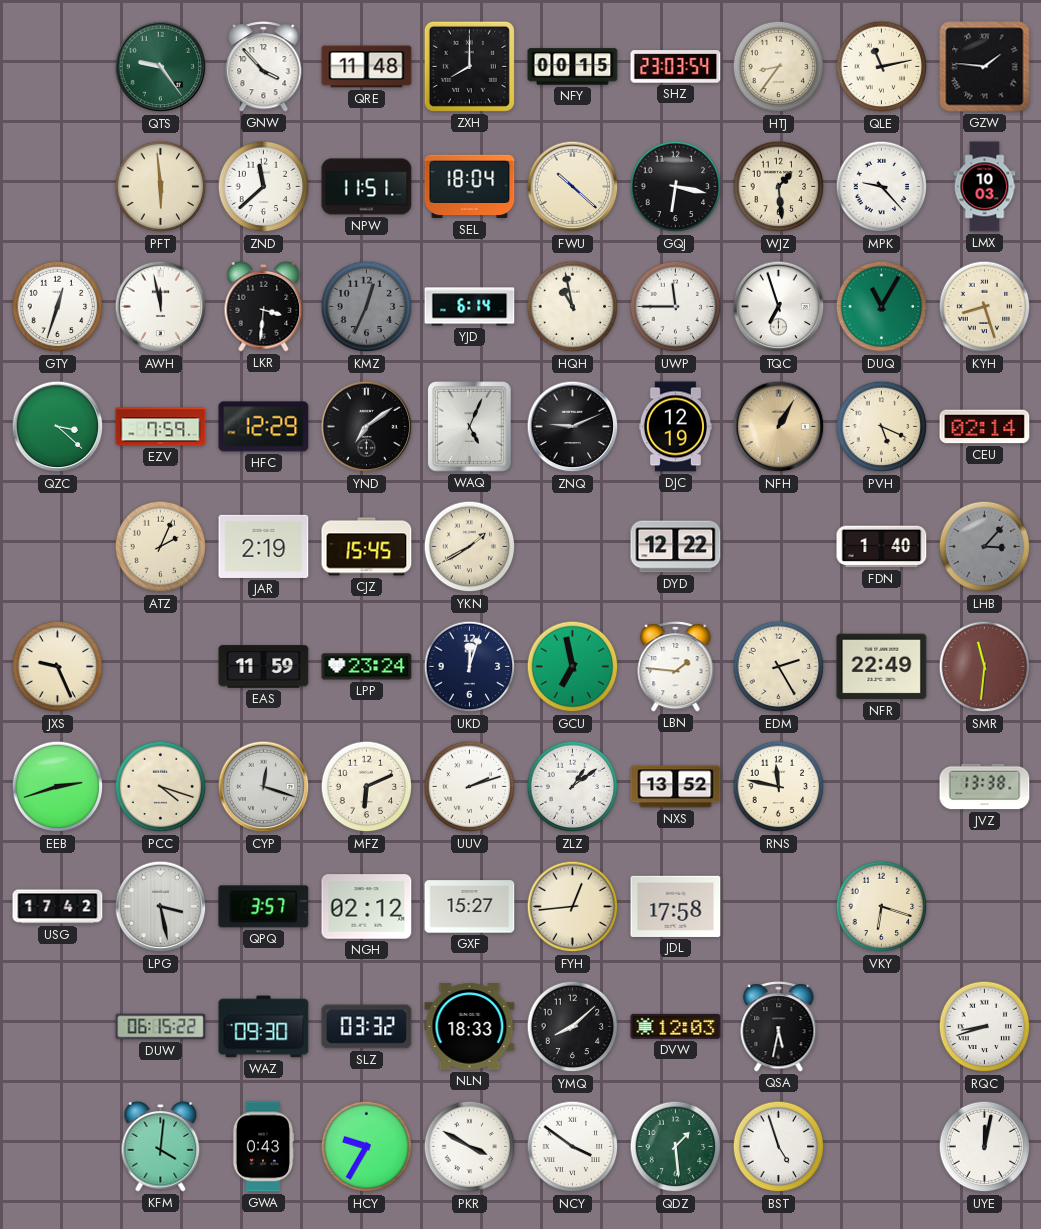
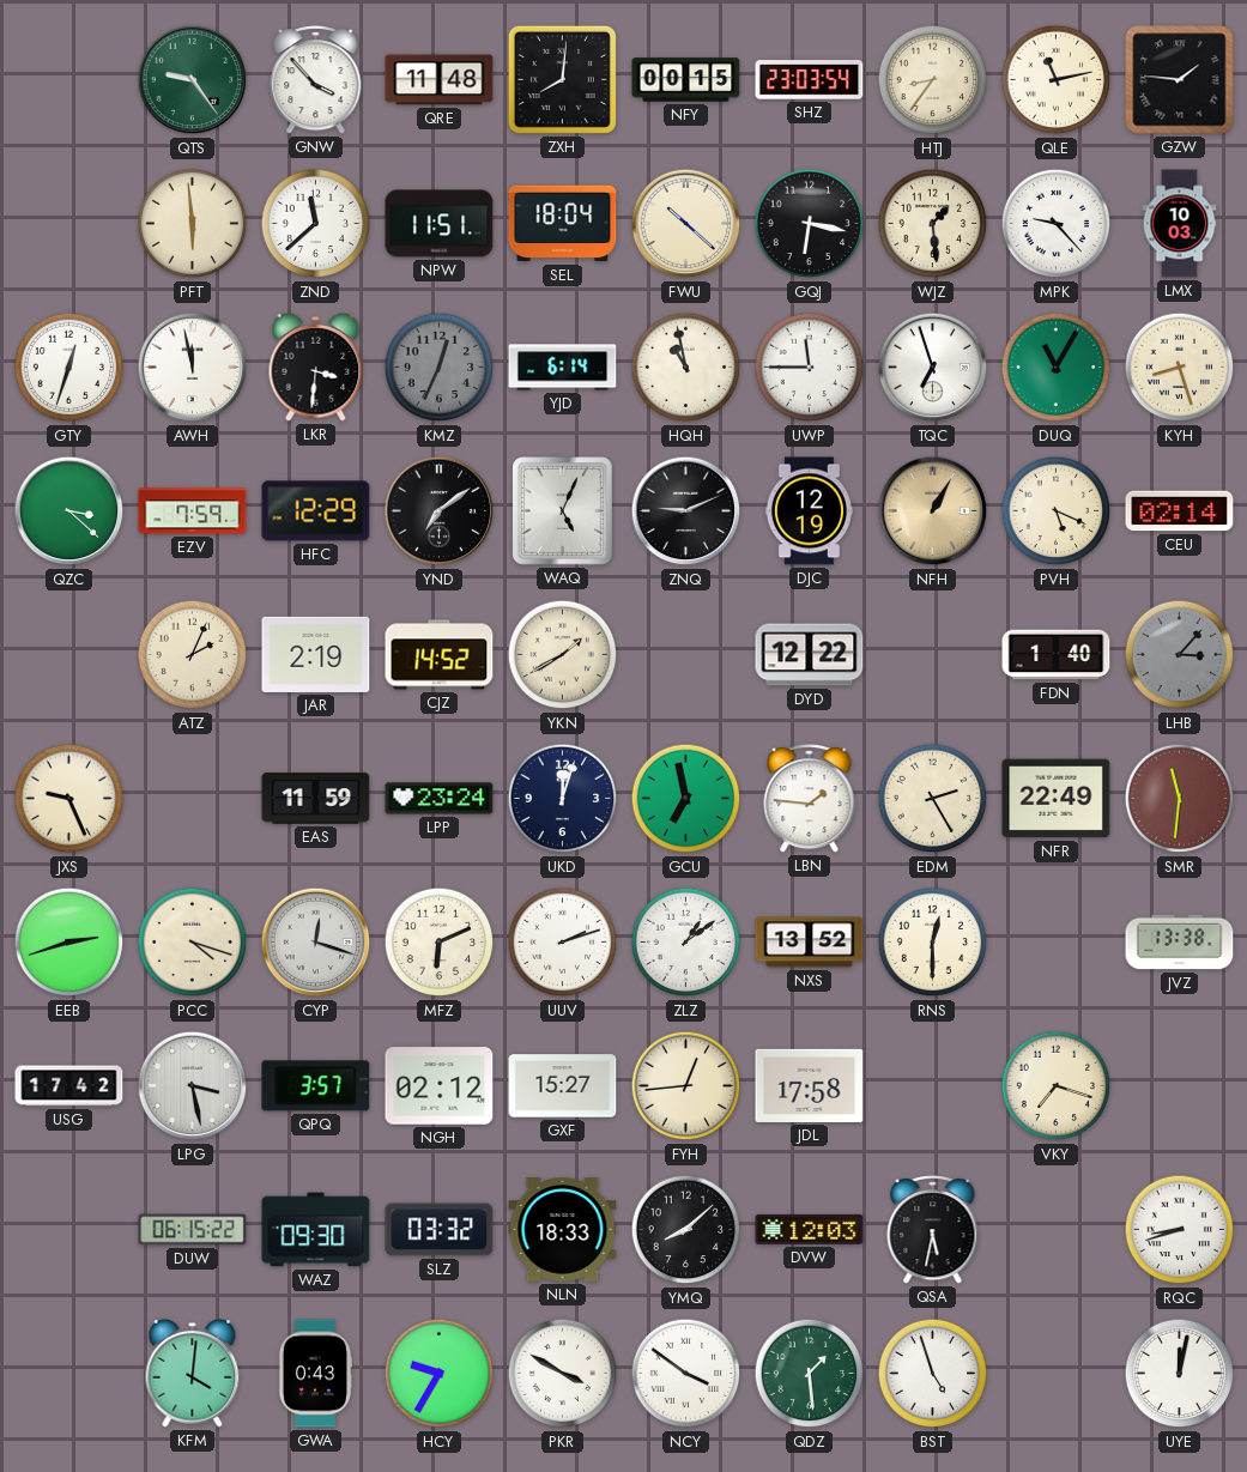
ZXH: 8:00 -> 8:01 (562, 79)
CJZ: 15:45 -> 14:52 (440, 655)
RNS: 11:47 -> 12:30 (933, 943)
VKY: 6:18 -> 7:18 (1057, 1086)
